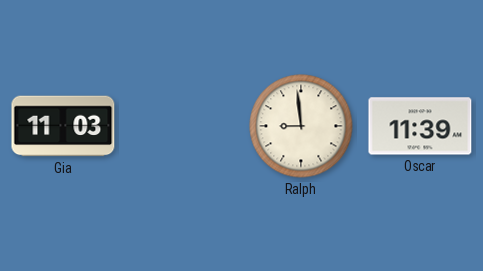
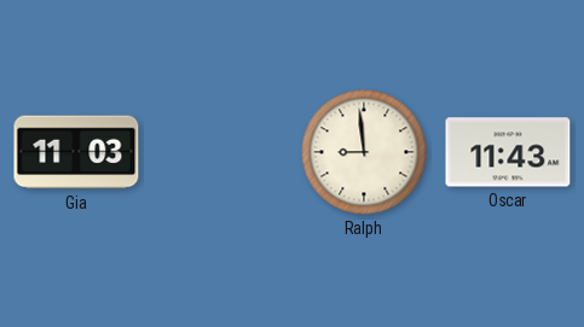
Oscar: 11:39 -> 11:43 (508, 152)
